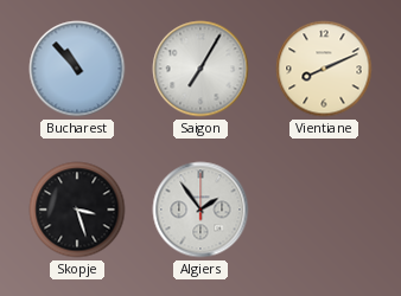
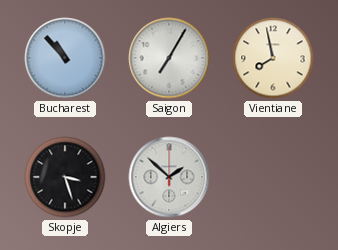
Vientiane: 8:11 -> 7:58 (273, 58)
Algiers: 1:54 -> 1:52 (169, 177)
